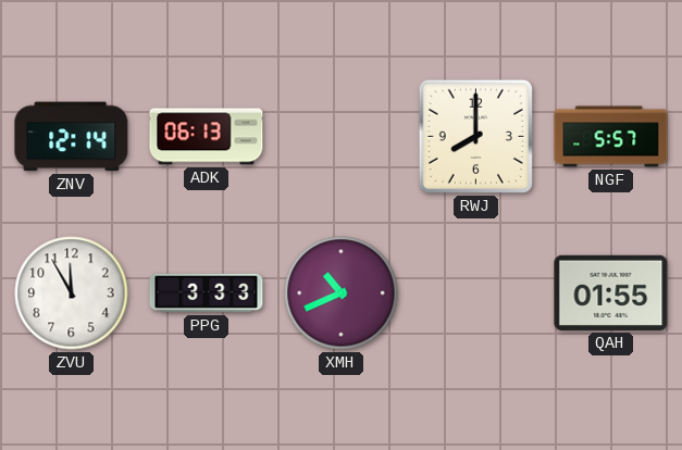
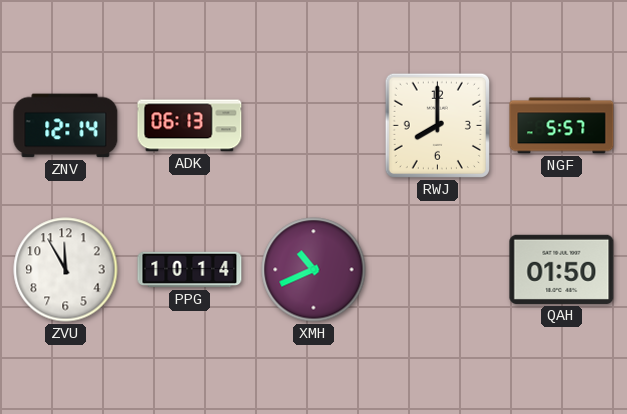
PPG: 3:33 -> 10:14 (190, 270)
QAH: 01:55 -> 01:50 (562, 269)
